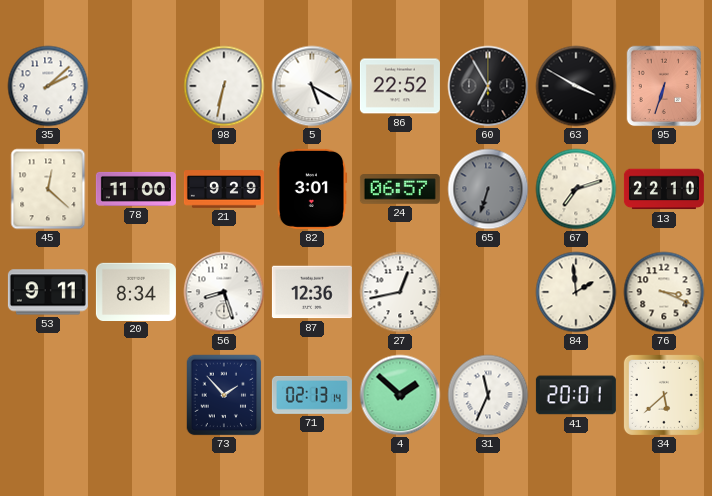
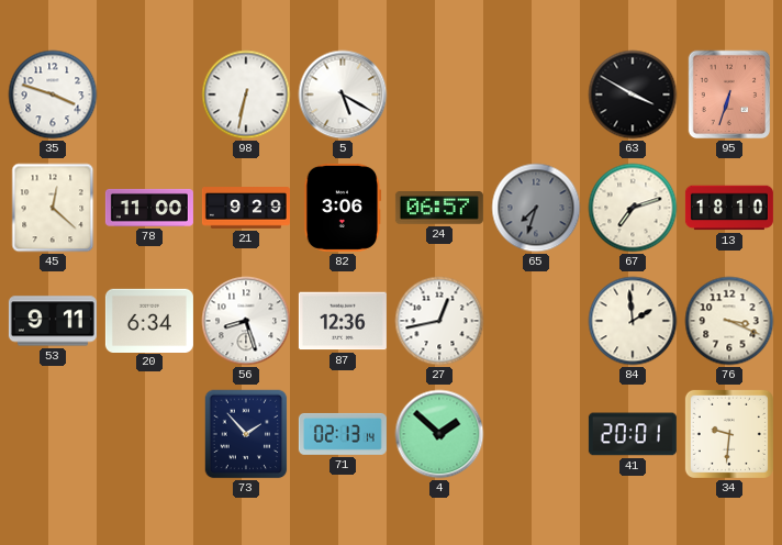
35: 2:08 -> 3:48 (53, 94)
86: 22:52 -> none (400, 86)
60: 6:55 -> none (488, 86)
82: 3:01 -> 3:06 (343, 208)
65: 6:33 -> 7:33 (536, 208)
13: 22:10 -> 18:10 (729, 208)
20: 8:34 -> 6:34 (149, 320)
31: 11:34 -> none (488, 395)
34: 5:38 -> 9:31 (729, 434)
